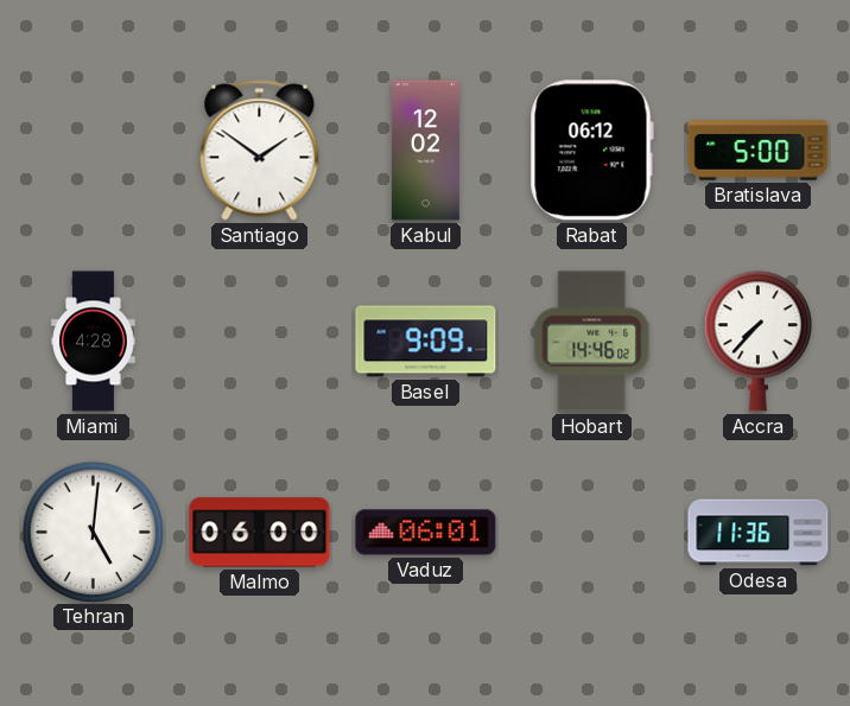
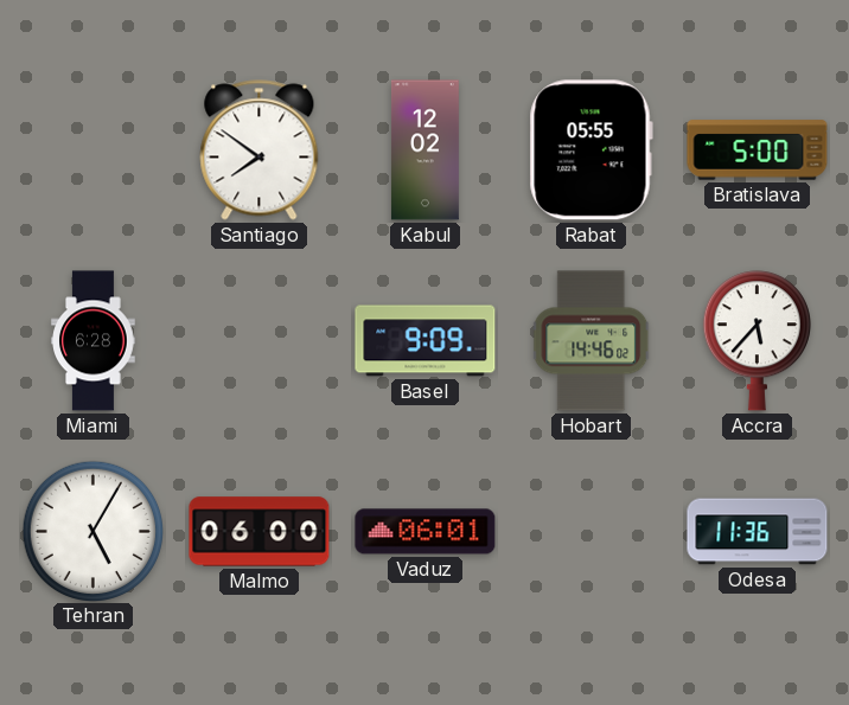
Santiago: 1:51 -> 7:51 (260, 150)
Rabat: 06:12 -> 05:55 (591, 150)
Miami: 4:28 -> 6:28 (94, 341)
Accra: 7:37 -> 5:37 (757, 341)
Tehran: 5:01 -> 5:05 (92, 531)
